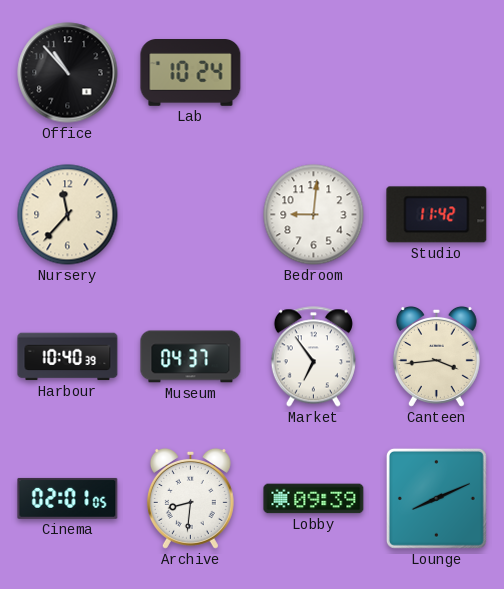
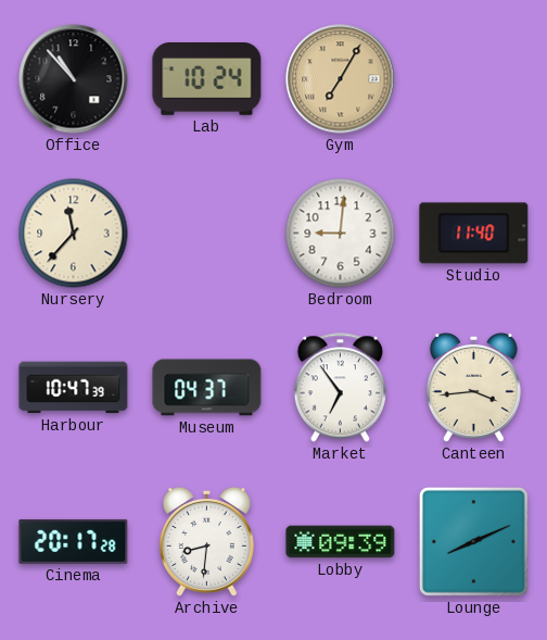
Gym: none -> 7:05 (341, 79)
Studio: 11:42 -> 11:40 (474, 234)
Harbour: 10:40 -> 10:47 (74, 388)
Cinema: 02:01 -> 20:17 (74, 541)
